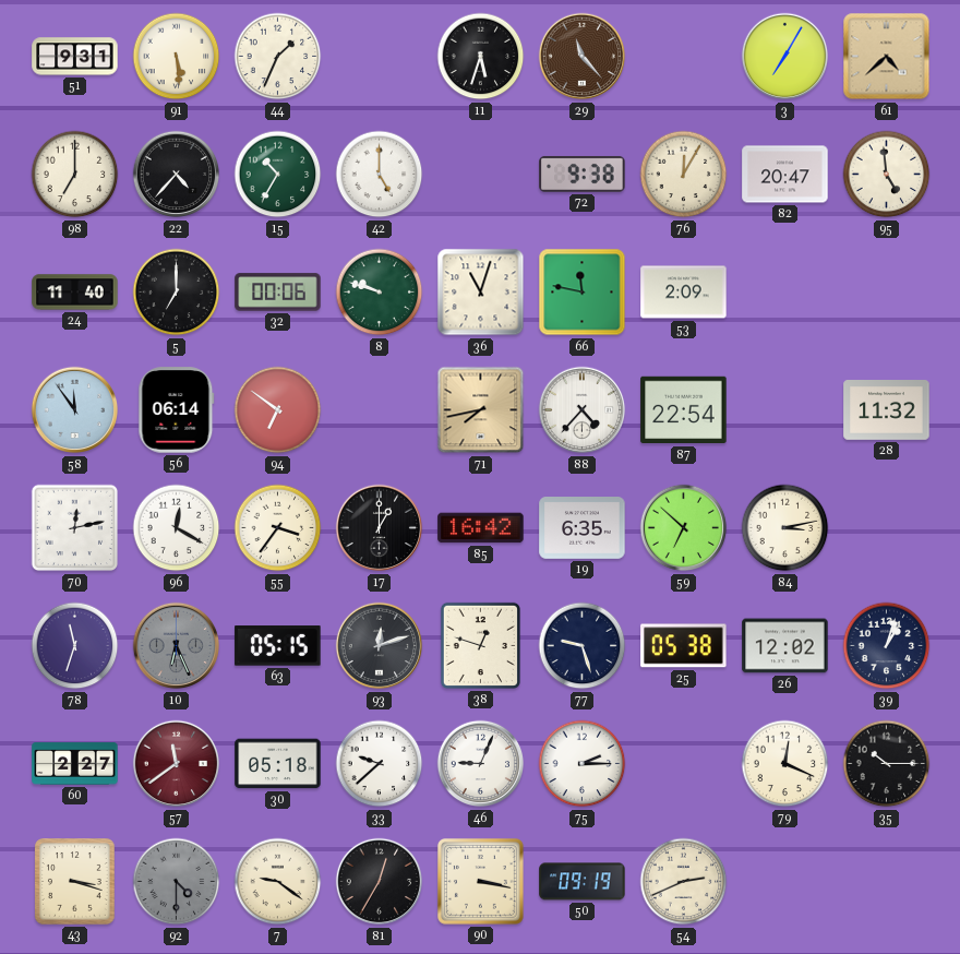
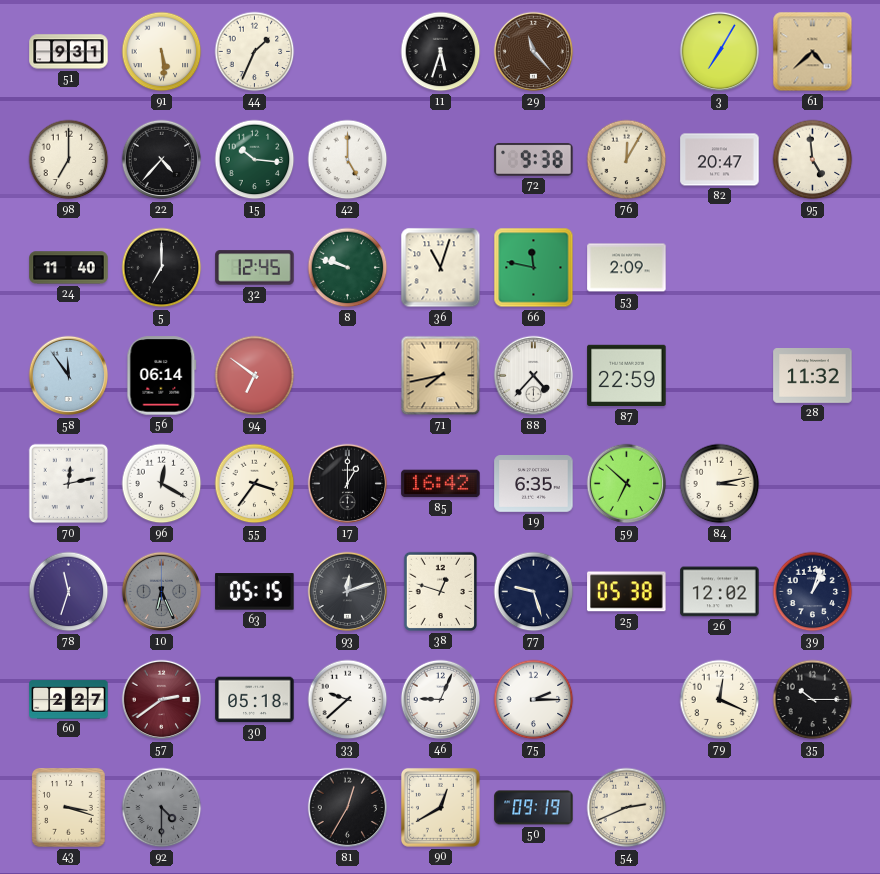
15: 10:35 -> 10:16 (255, 160)
32: 00:06 -> 12:45 (255, 268)
87: 22:54 -> 22:59 (627, 376)
57: 11:39 -> 2:39 (162, 700)
7: 9:21 -> none (278, 882)
90: 3:17 -> 12:40 (441, 808)
